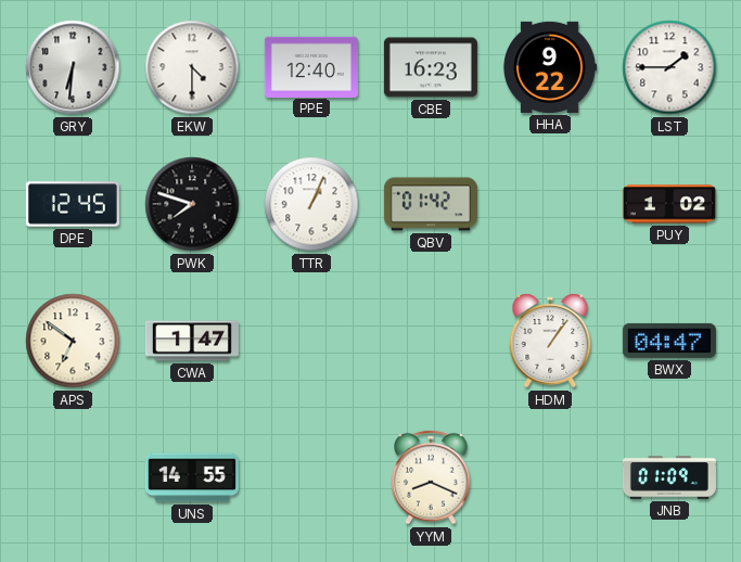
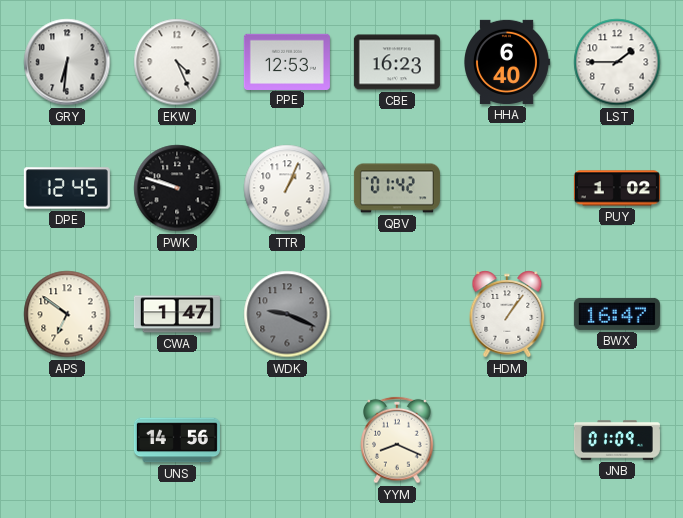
EKW: 4:30 -> 4:26 (177, 62)
PPE: 12:40 -> 12:53 (287, 61)
HHA: 9:22 -> 6:40 (507, 62)
PWK: 7:48 -> 9:48 (177, 188)
WDK: none -> 9:19 (287, 314)
BWX: 04:47 -> 16:47 (617, 314)
UNS: 14:55 -> 14:56 (177, 440)
